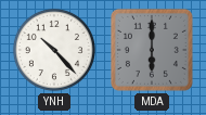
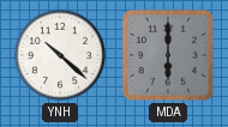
YNH: 10:23 -> 10:22 (60, 55)
